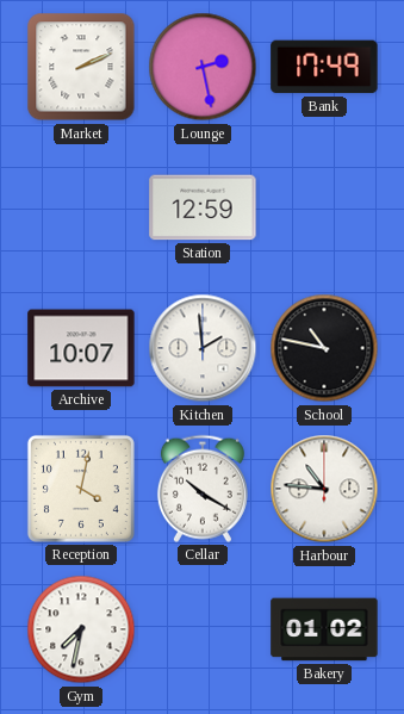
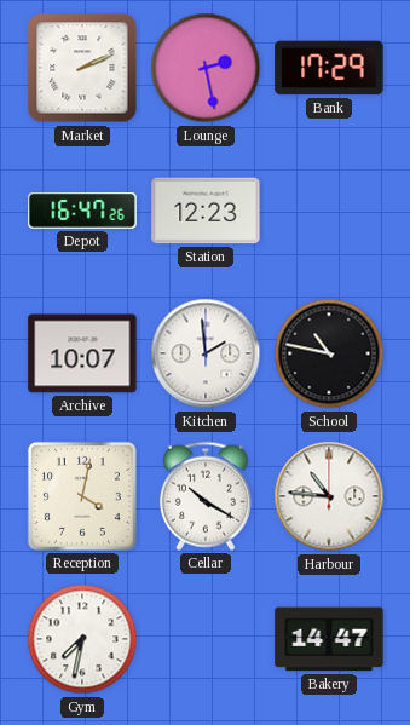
Bank: 17:49 -> 17:29 (329, 68)
Depot: none -> 16:47 (82, 211)
Station: 12:59 -> 12:23 (206, 211)
Bakery: 01:02 -> 14:47 (329, 639)
